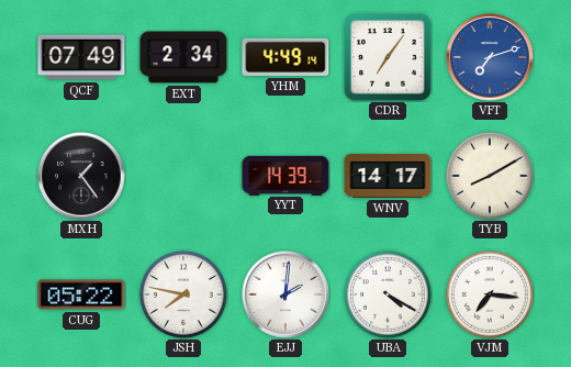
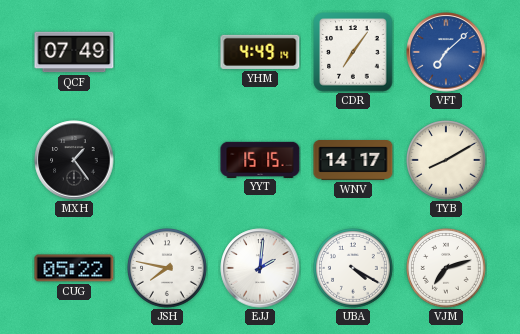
EXT: 2:34 -> none (183, 57)
VFT: 7:12 -> 7:08 (446, 52)
YYT: 14:39 -> 15:15 (260, 159)
VJM: 7:16 -> 7:12 (447, 269)
